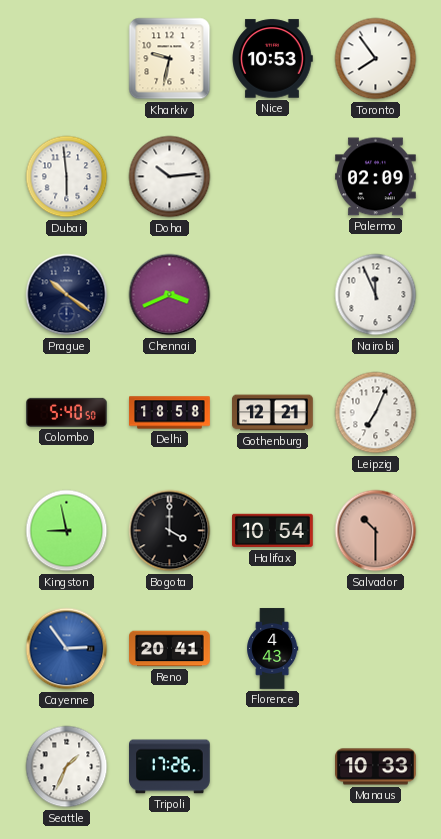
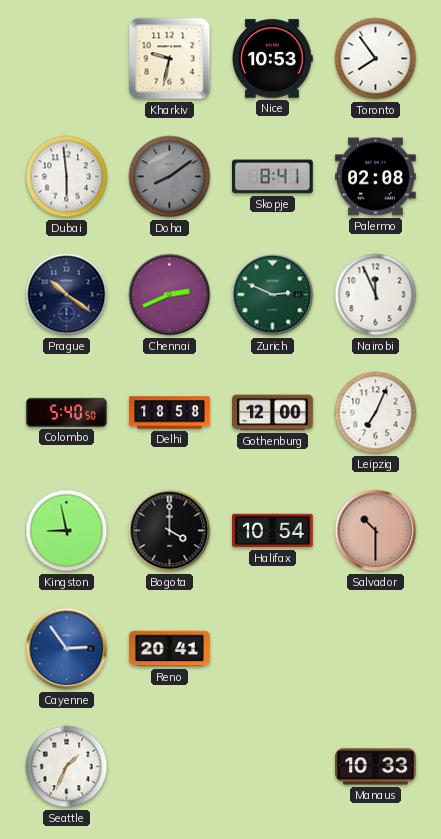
Doha: 10:14 -> 8:09 (170, 177)
Doha dial: white -> grey (170, 177)
Skopje: none -> 8:41 (273, 177)
Palermo: 02:09 -> 02:08 (376, 177)
Chennai: 3:41 -> 2:41 (170, 295)
Zurich: none -> 2:49 (273, 295)
Gothenburg: 12:21 -> 12:00 (273, 413)
Florence: 4:43 -> none (273, 649)
Tripoli: 17:26 -> none (170, 767)
